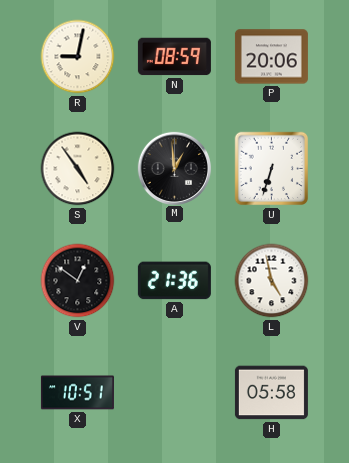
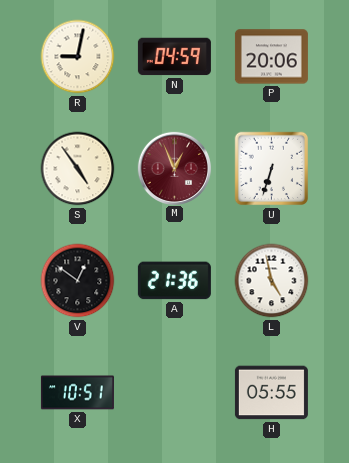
N: 08:59 -> 04:59 (174, 57)
M: 12:59 -> 12:56 (174, 168)
M dial: black -> burgundy (174, 168)
H: 05:58 -> 05:55 (271, 393)
